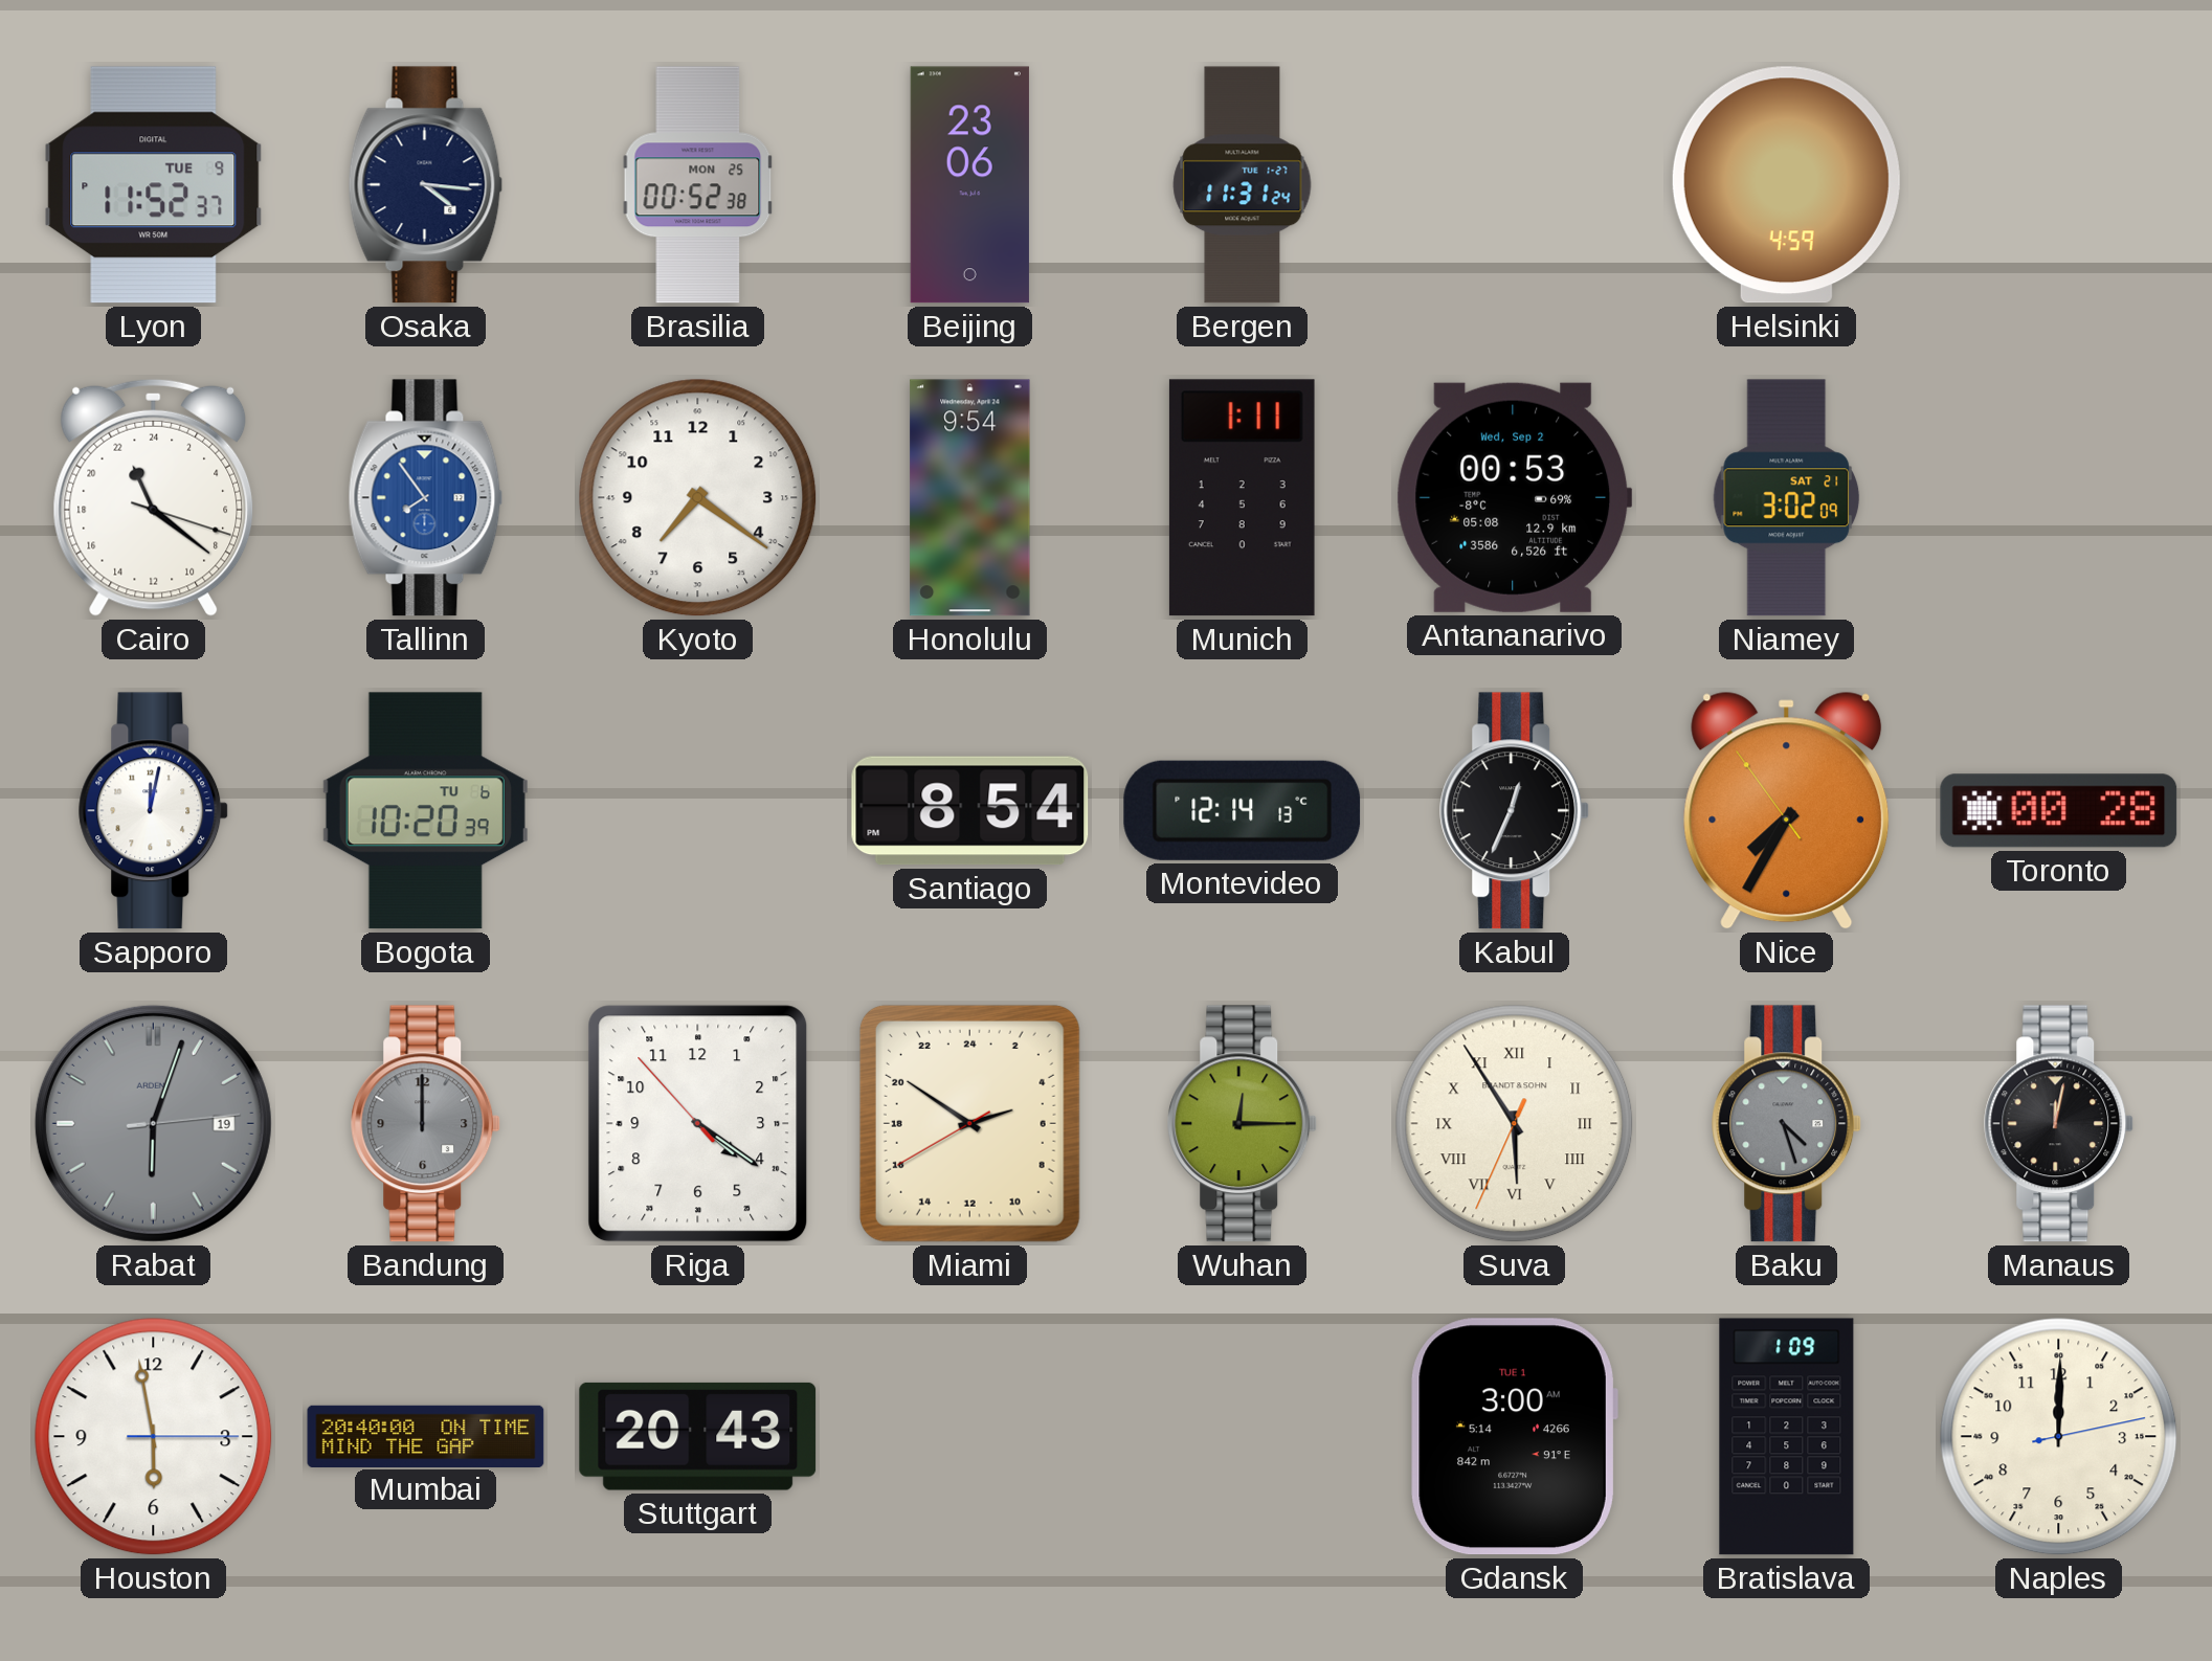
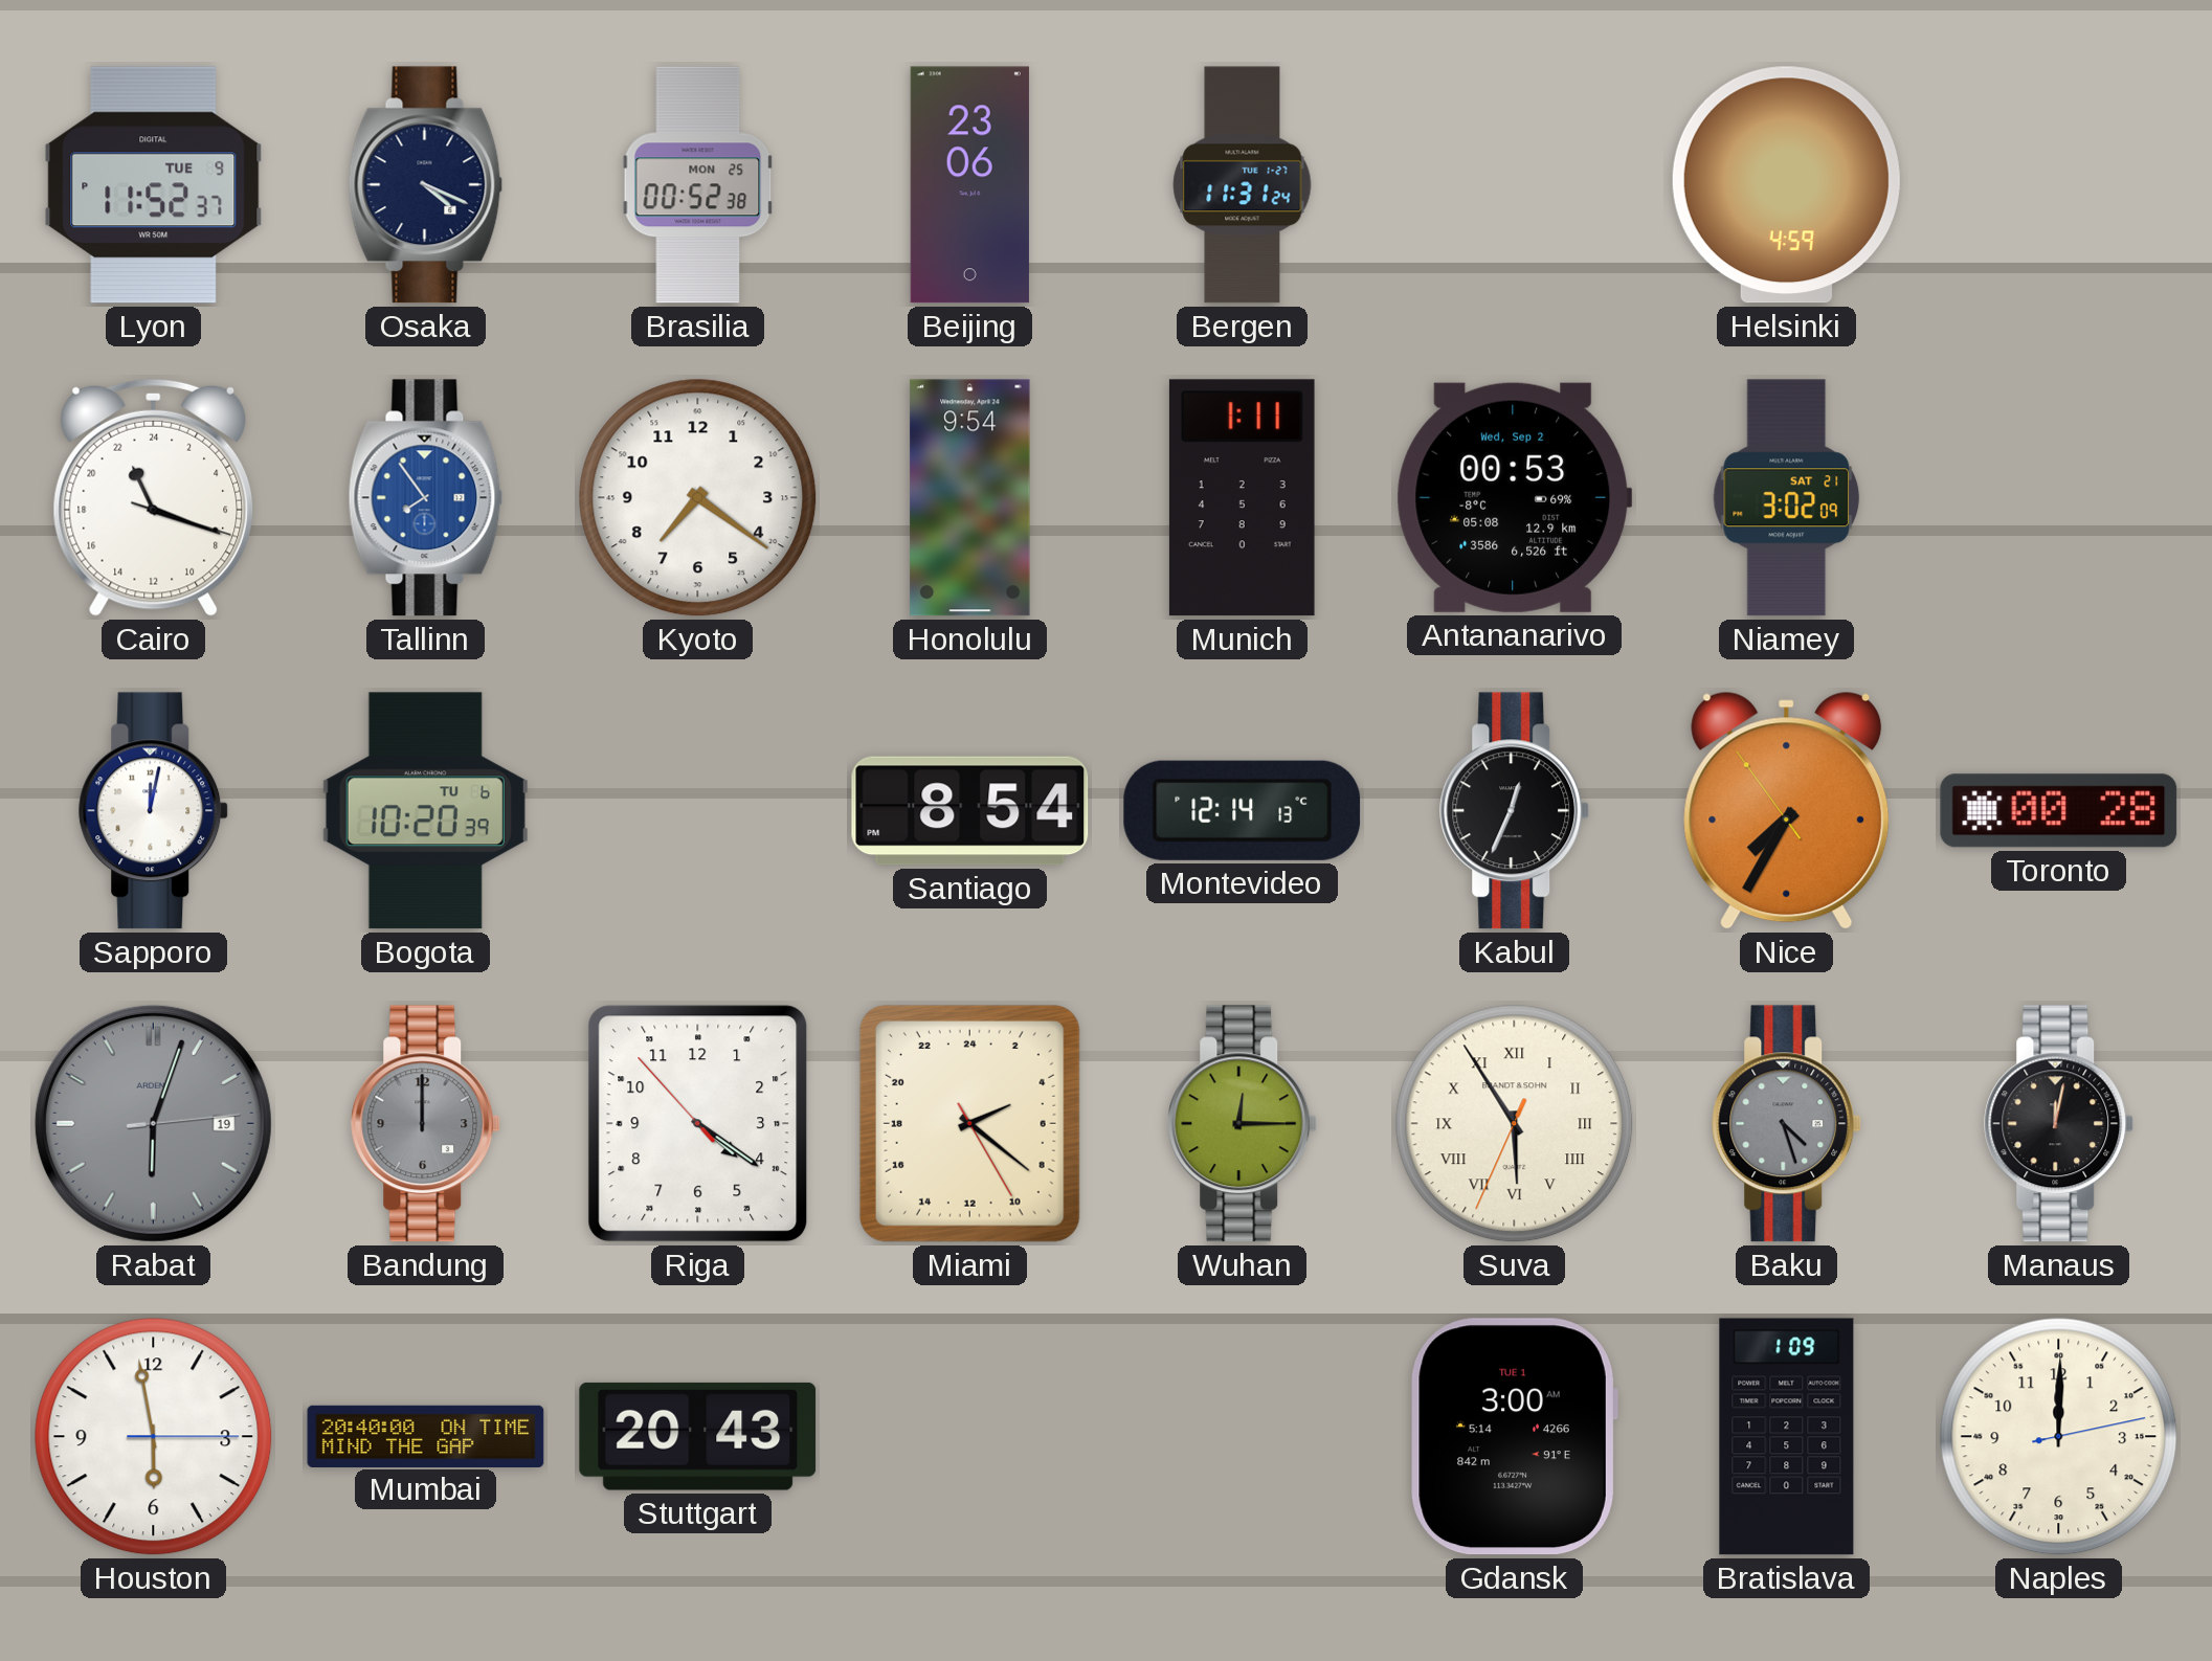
Osaka: 4:16 -> 4:19 (426, 185)
Cairo: 22:21 -> 22:18 (154, 497)
Miami: 4:50 -> 4:21 (969, 1123)
